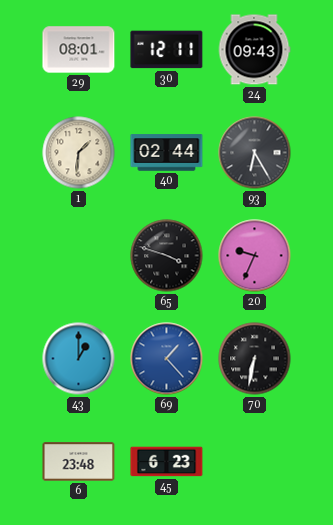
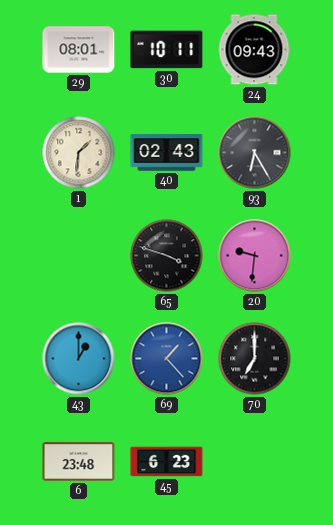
30: 12:11 -> 10:11 (167, 50)
40: 02:44 -> 02:43 (167, 153)
20: 9:34 -> 9:31 (255, 256)
70: 6:32 -> 7:00 (255, 359)
